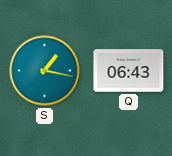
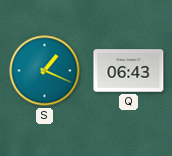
S: 1:17 -> 1:19 (45, 71)
